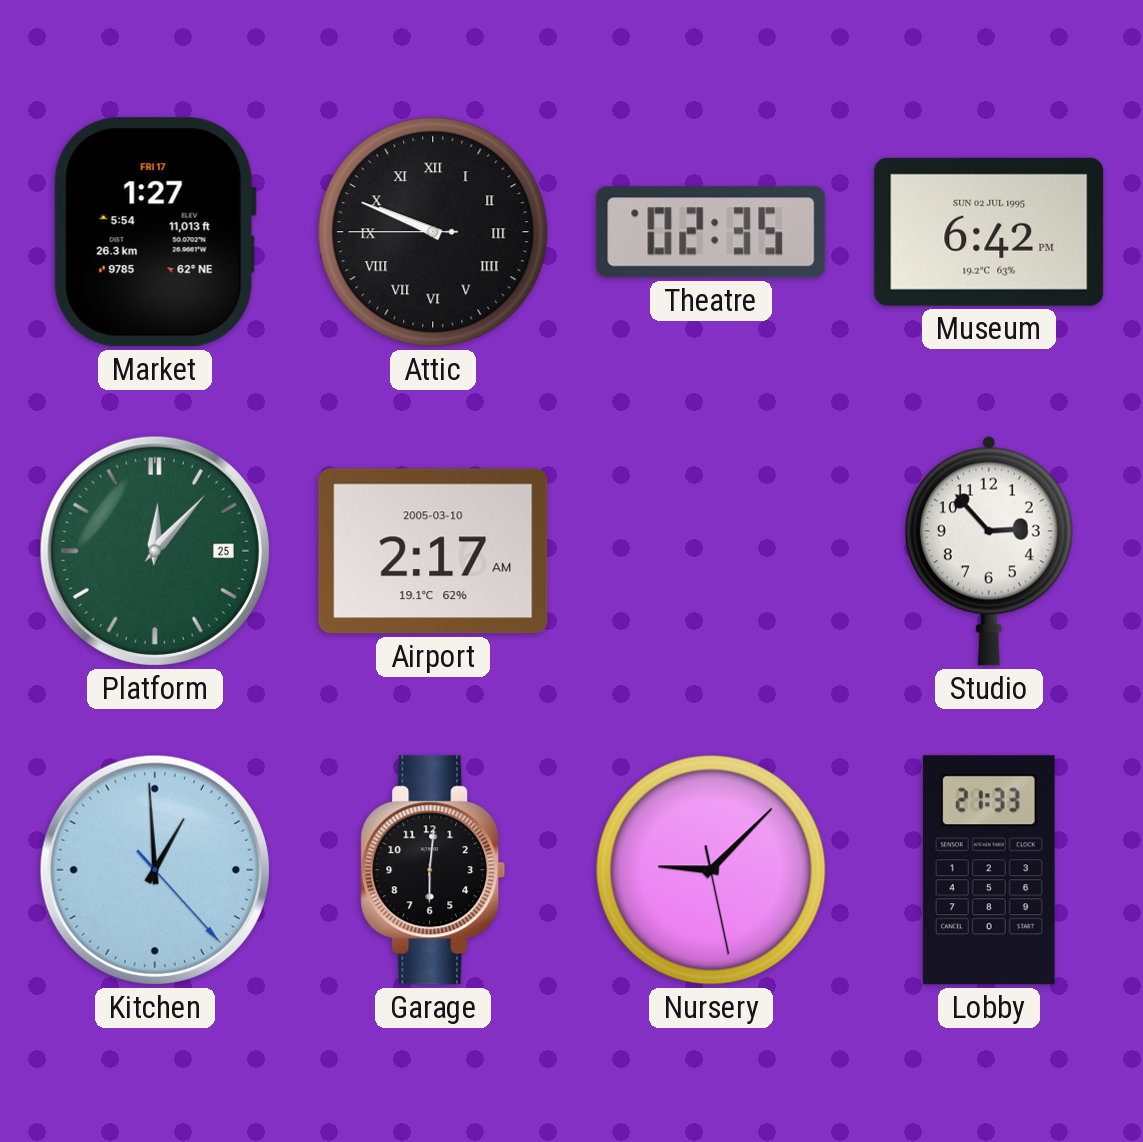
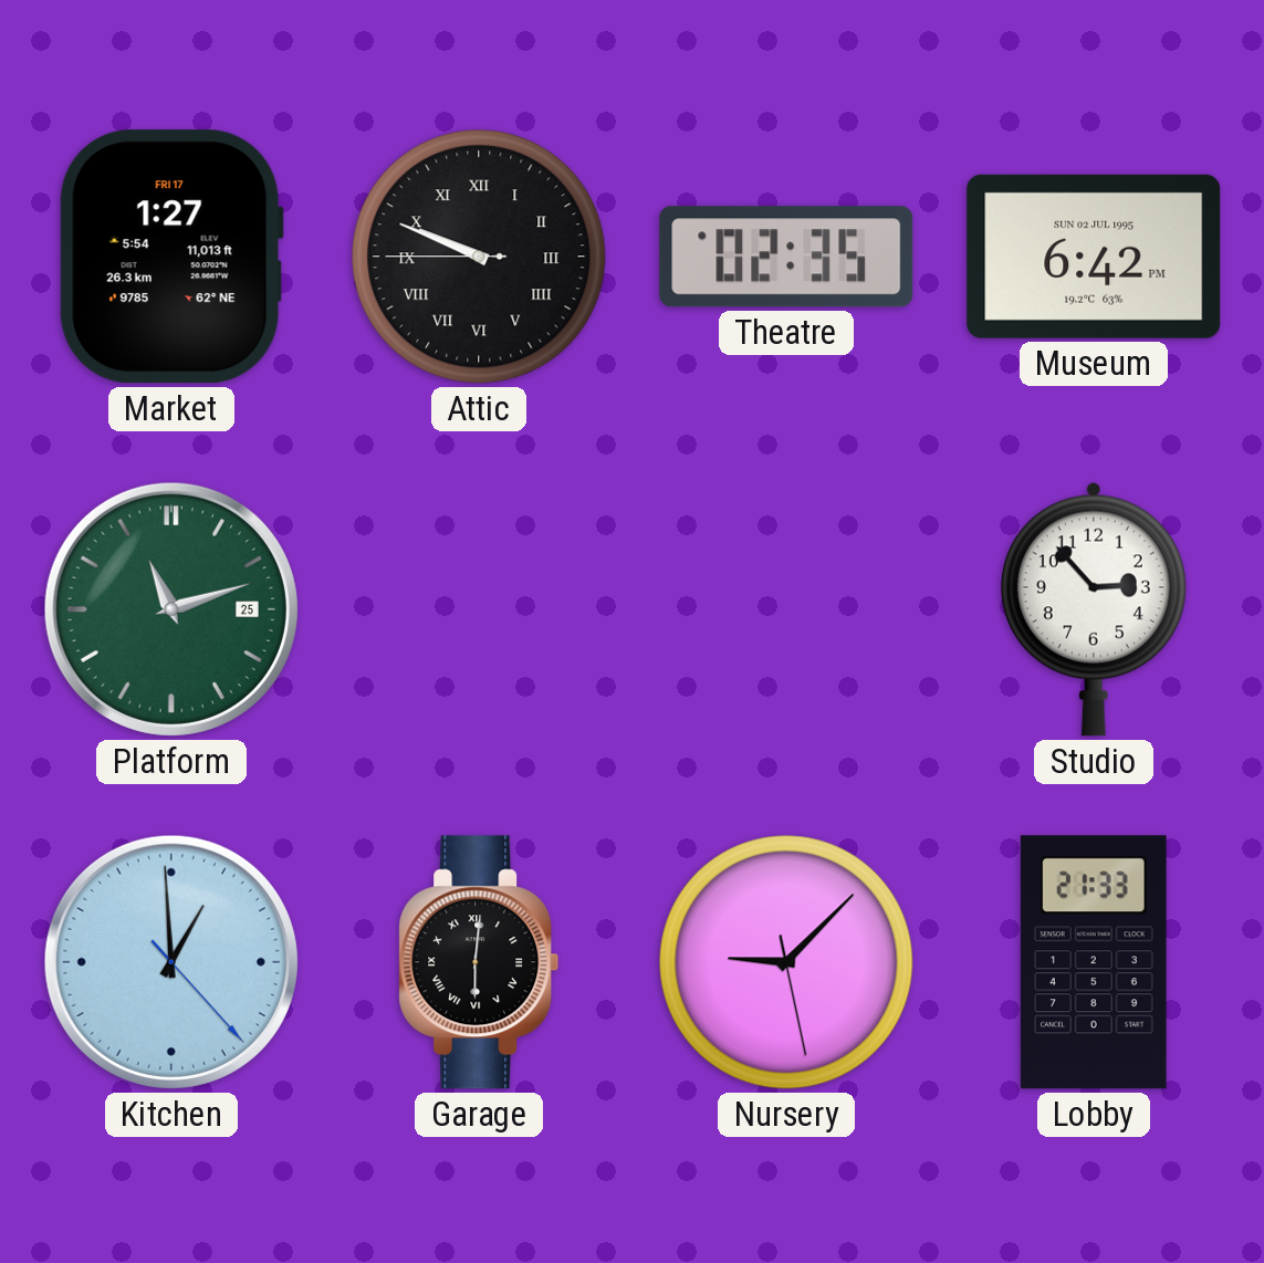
Platform: 12:07 -> 11:12 (171, 609)
Airport: 2:17 -> none (433, 551)
Garage numerals: Arabic -> Roman (479, 962)
